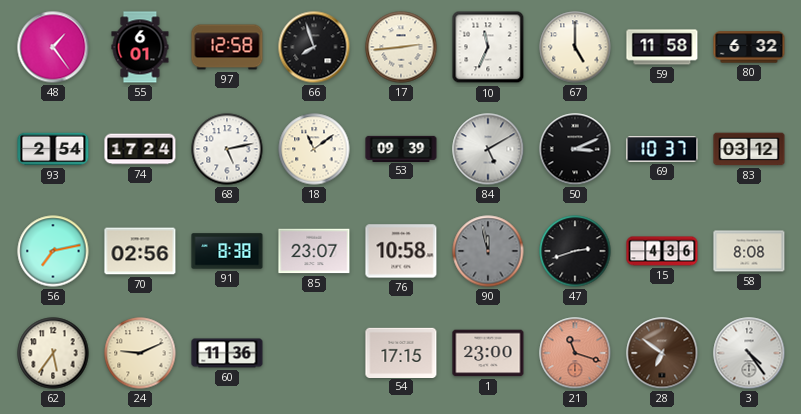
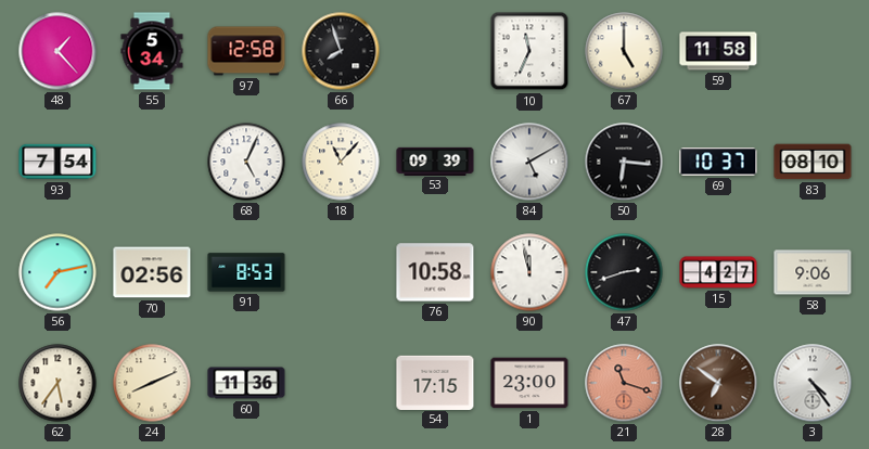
48: 1:24 -> 1:23 (57, 51)
55: 6:01 -> 5:34 (152, 51)
17: 2:44 -> none (401, 47)
80: 6:32 -> none (749, 47)
93: 2:54 -> 7:54 (57, 162)
74: 17:24 -> none (140, 149)
68: 5:13 -> 5:04 (246, 162)
18: 11:09 -> 11:07 (341, 162)
50: 3:11 -> 6:16 (624, 162)
83: 03:12 -> 08:10 (813, 162)
91: 8:38 -> 8:53 (246, 272)
85: 23:07 -> none (314, 251)
90 dial: grey -> white (529, 272)
15: 4:36 -> 4:27 (718, 272)
58: 8:08 -> 9:06 (813, 272)
24: 9:11 -> 8:11 (152, 383)
